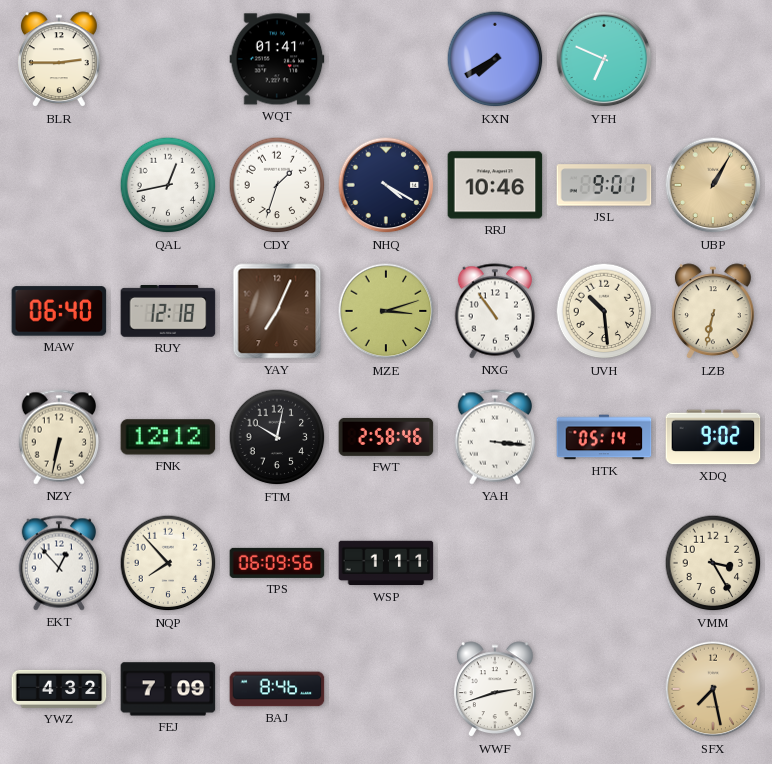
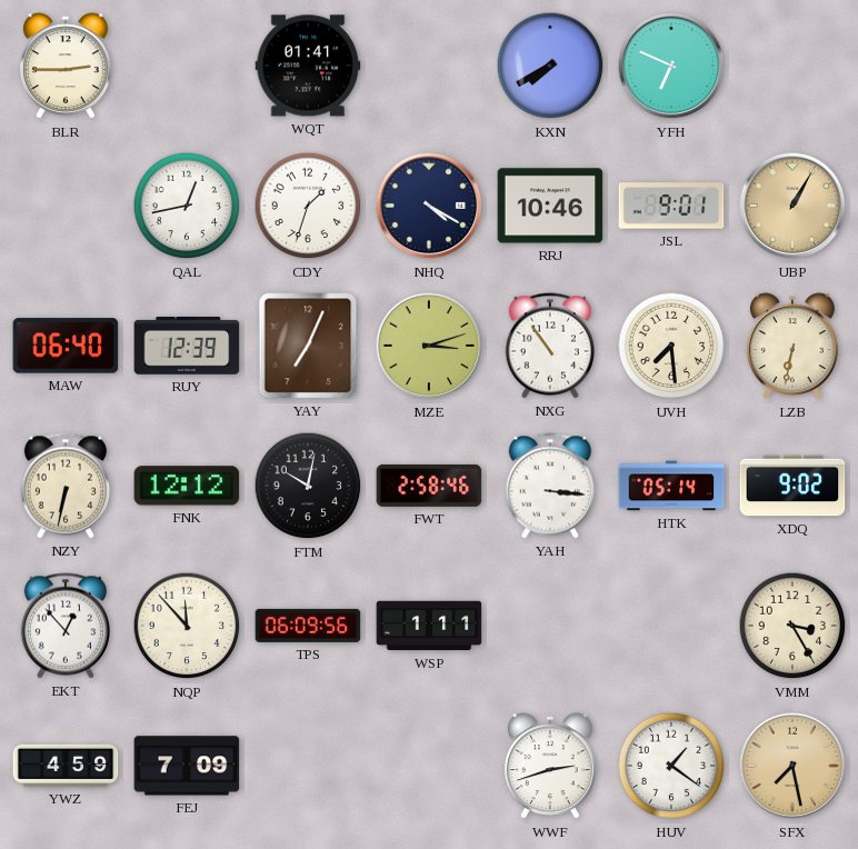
RUY: 12:18 -> 12:39 (187, 347)
UVH: 10:29 -> 7:29 (671, 346)
NQP: 7:53 -> 11:53 (187, 626)
YWZ: 4:32 -> 4:59 (66, 766)
BAJ: 8:46 -> none (277, 689)
HUV: none -> 1:21 (671, 766)
